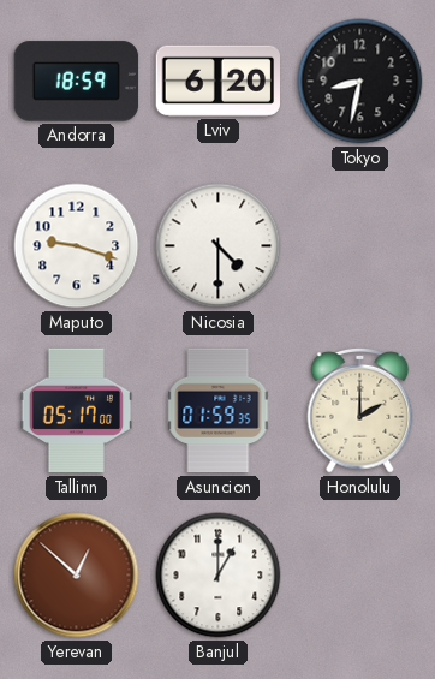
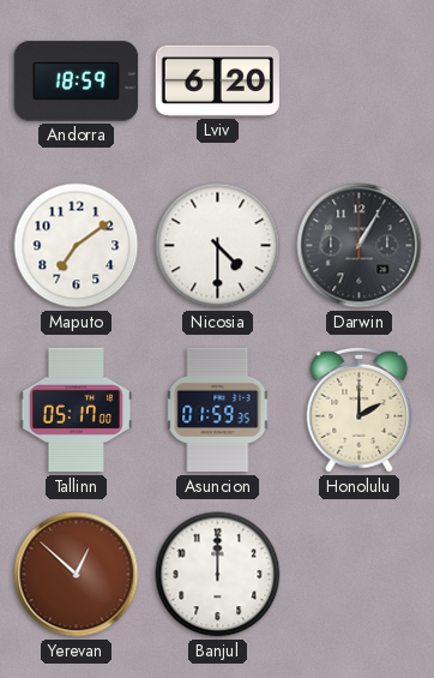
Tokyo: 8:32 -> none (360, 82)
Maputo: 9:18 -> 7:09 (77, 246)
Darwin: none -> 1:05 (360, 246)
Banjul: 1:00 -> 12:00 (218, 575)
